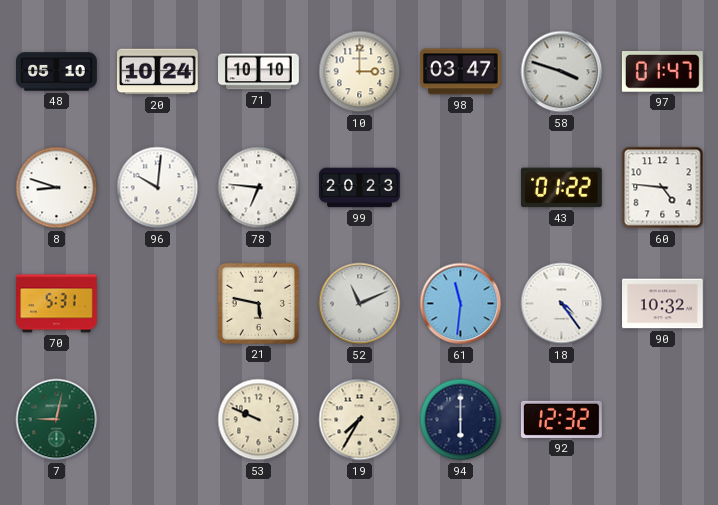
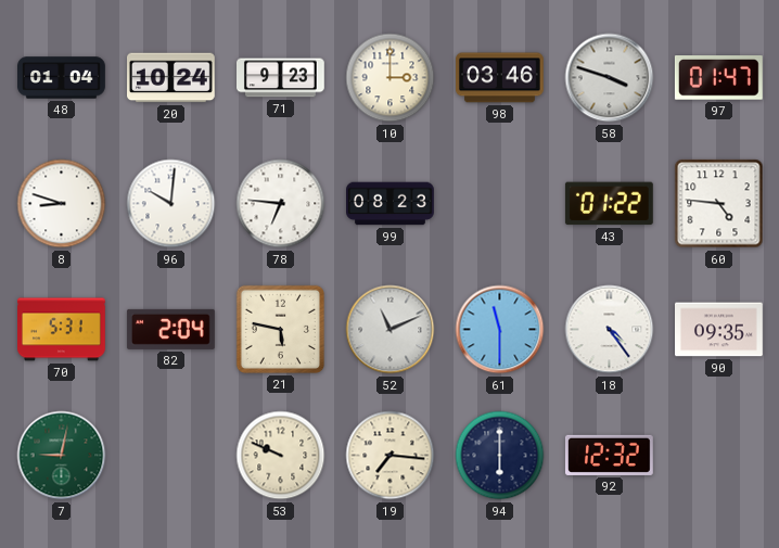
48: 05:10 -> 01:04 (62, 78)
71: 10:10 -> 9:23 (281, 78)
98: 03:47 -> 03:46 (500, 78)
99: 20:23 -> 08:23 (391, 204)
82: none -> 2:04 (170, 329)
61: 11:31 -> 11:30 (500, 330)
90: 10:32 -> 09:35 (719, 330)
19: 7:35 -> 7:16 (391, 456)
